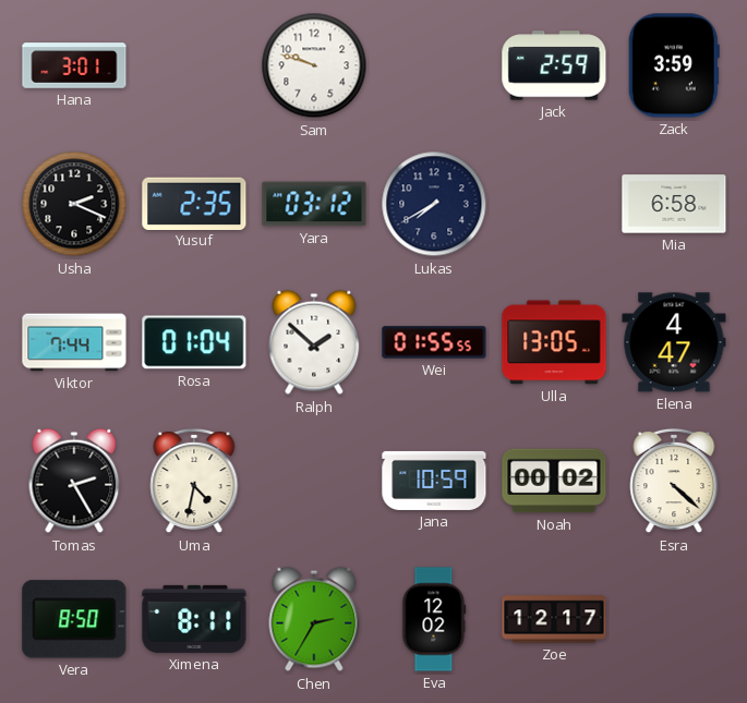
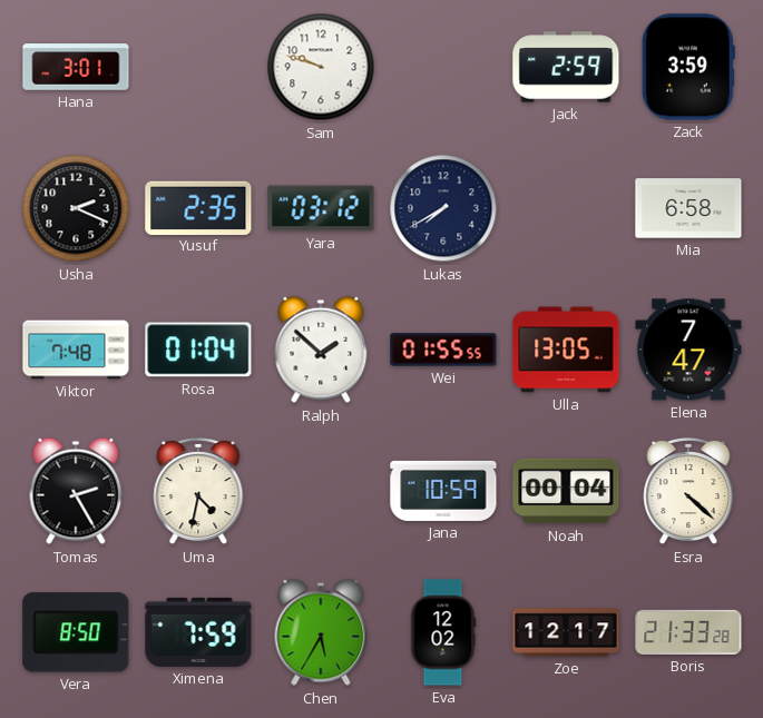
Viktor: 7:44 -> 7:48 (76, 350)
Elena: 4:47 -> 7:47 (688, 350)
Noah: 00:02 -> 00:04 (566, 491)
Ximena: 8:11 -> 7:59 (198, 632)
Chen: 2:35 -> 5:35 (321, 632)
Boris: none -> 21:33 (688, 632)
